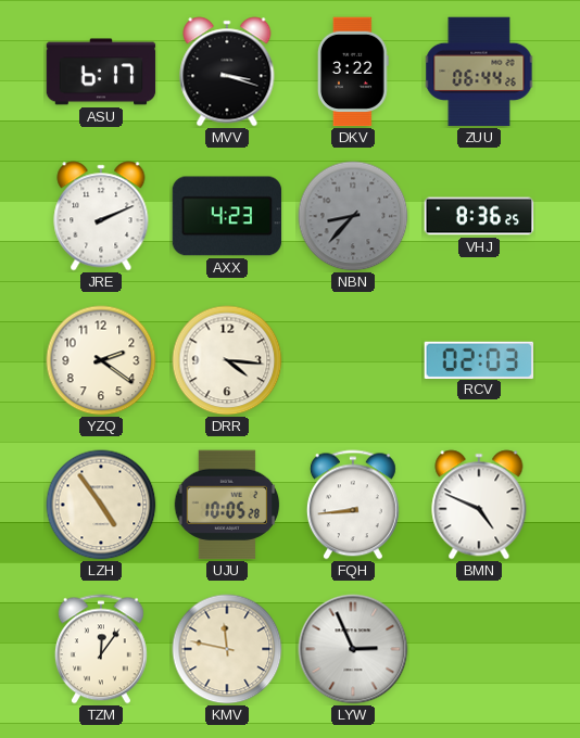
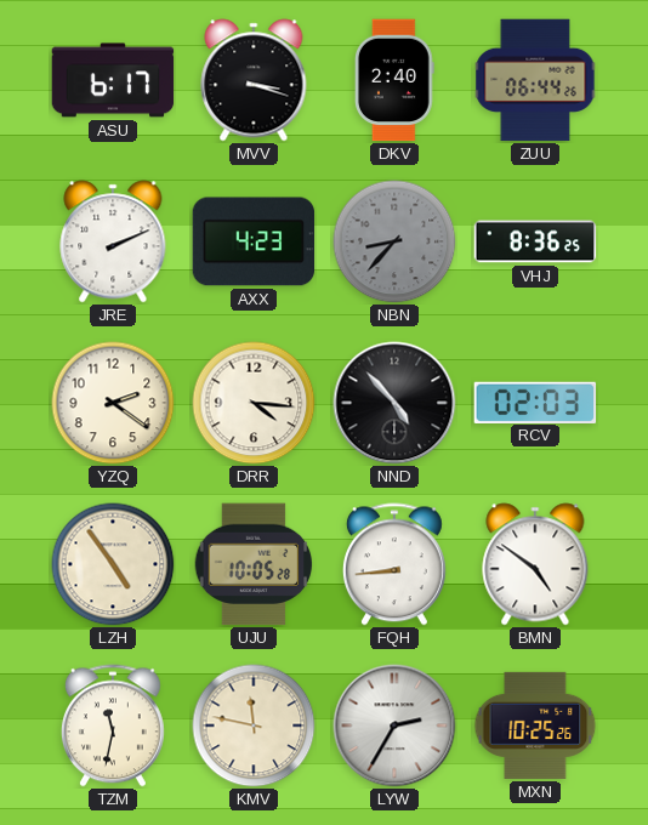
DKV: 3:22 -> 2:40 (394, 80)
NND: none -> 4:53 (394, 403)
BMN: 4:49 -> 4:51 (535, 564)
TZM: 12:06 -> 11:32 (113, 726)
LYW: 2:56 -> 2:35 (394, 726)
MXN: none -> 10:25 (535, 726)
